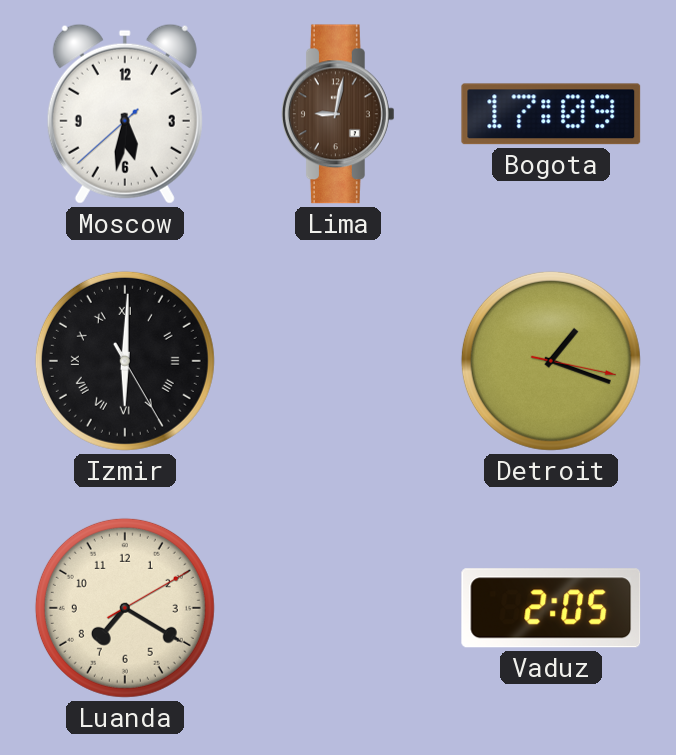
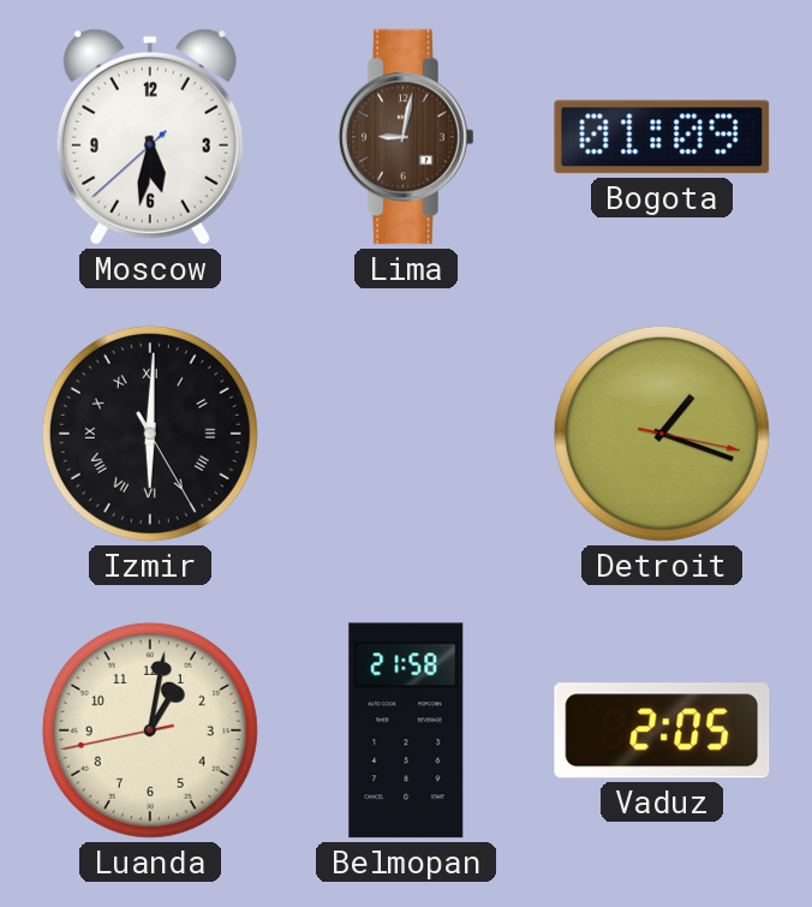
Bogota: 17:09 -> 01:09 (662, 137)
Luanda: 7:20 -> 1:01 (150, 730)
Belmopan: none -> 21:58 (406, 730)
